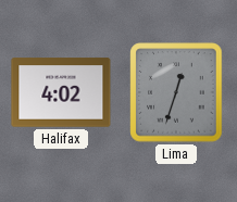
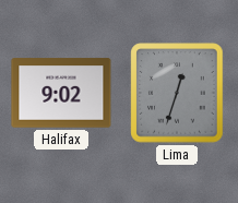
Halifax: 4:02 -> 9:02 (61, 93)
